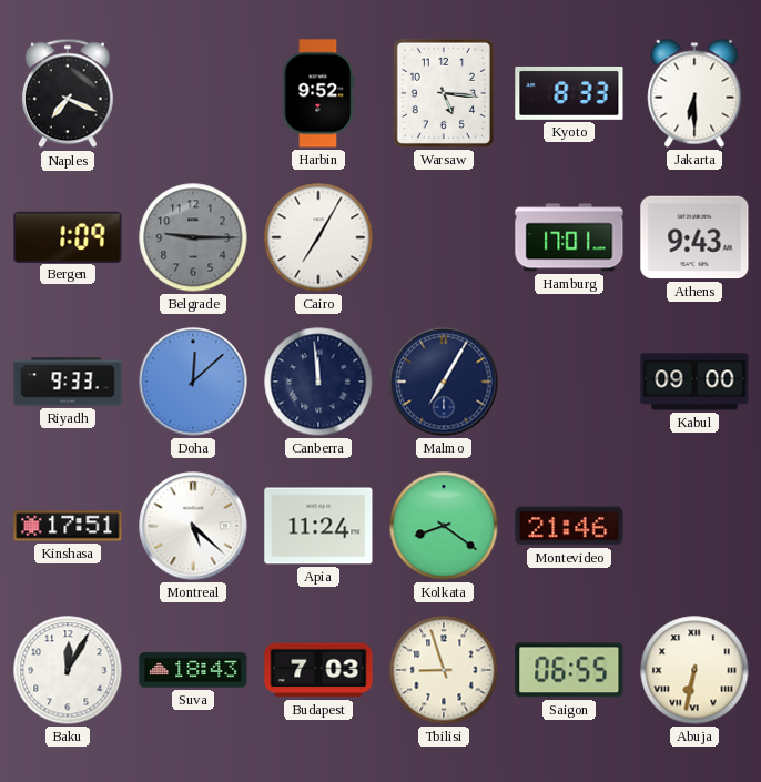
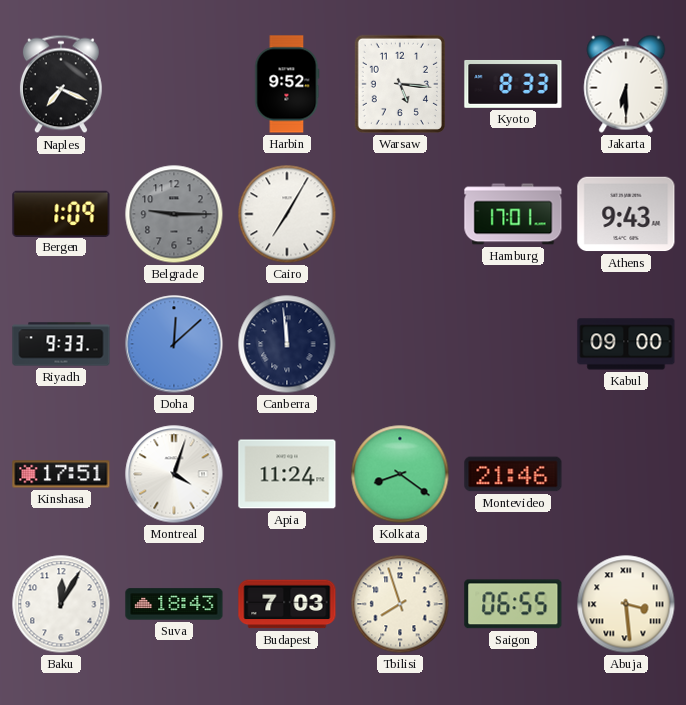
Malmo: 7:05 -> none (444, 382)
Montreal: 5:22 -> 4:03 (174, 474)
Tbilisi: 8:57 -> 7:57 (400, 604)
Abuja: 6:32 -> 3:29 (626, 604)
